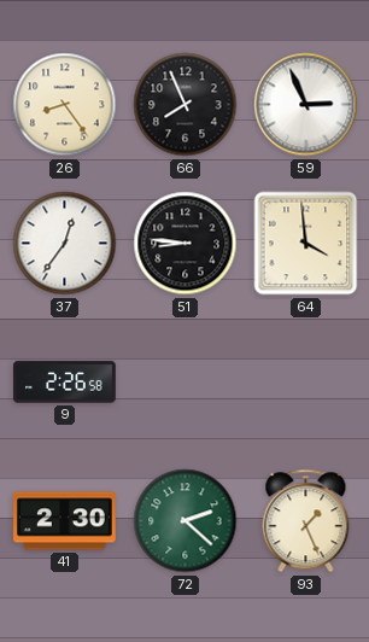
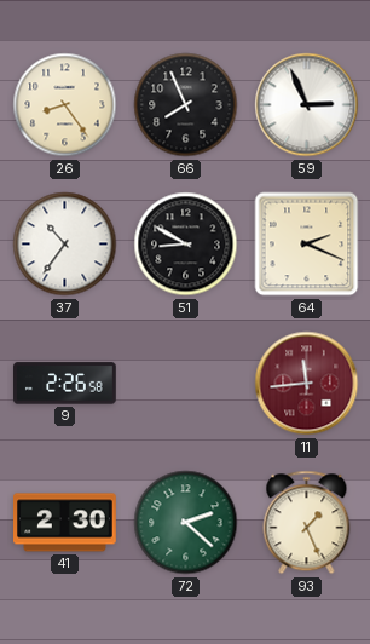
37: 12:36 -> 10:36 (65, 245)
51: 8:46 -> 8:50 (186, 245)
64: 3:59 -> 2:19 (307, 245)
11: none -> 11:44 (307, 384)
